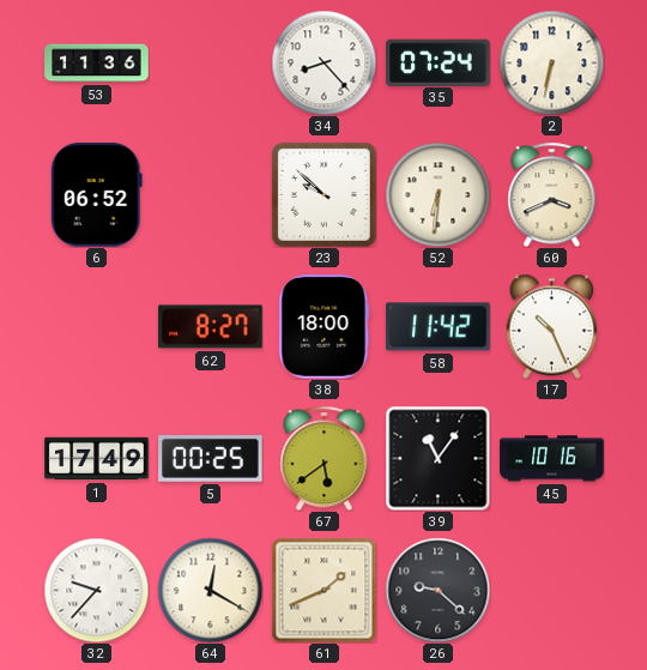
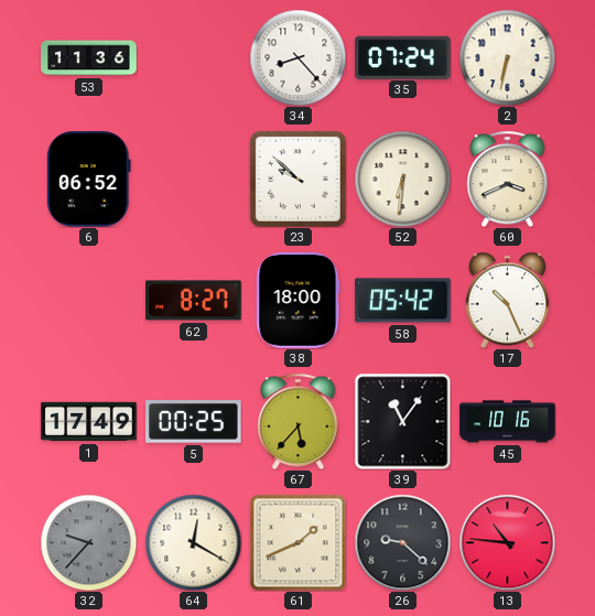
58: 11:42 -> 05:42 (403, 301)
67: 5:39 -> 5:37 (299, 421)
32 dial: white -> grey (88, 542)
13: none -> 10:46 (507, 542)
